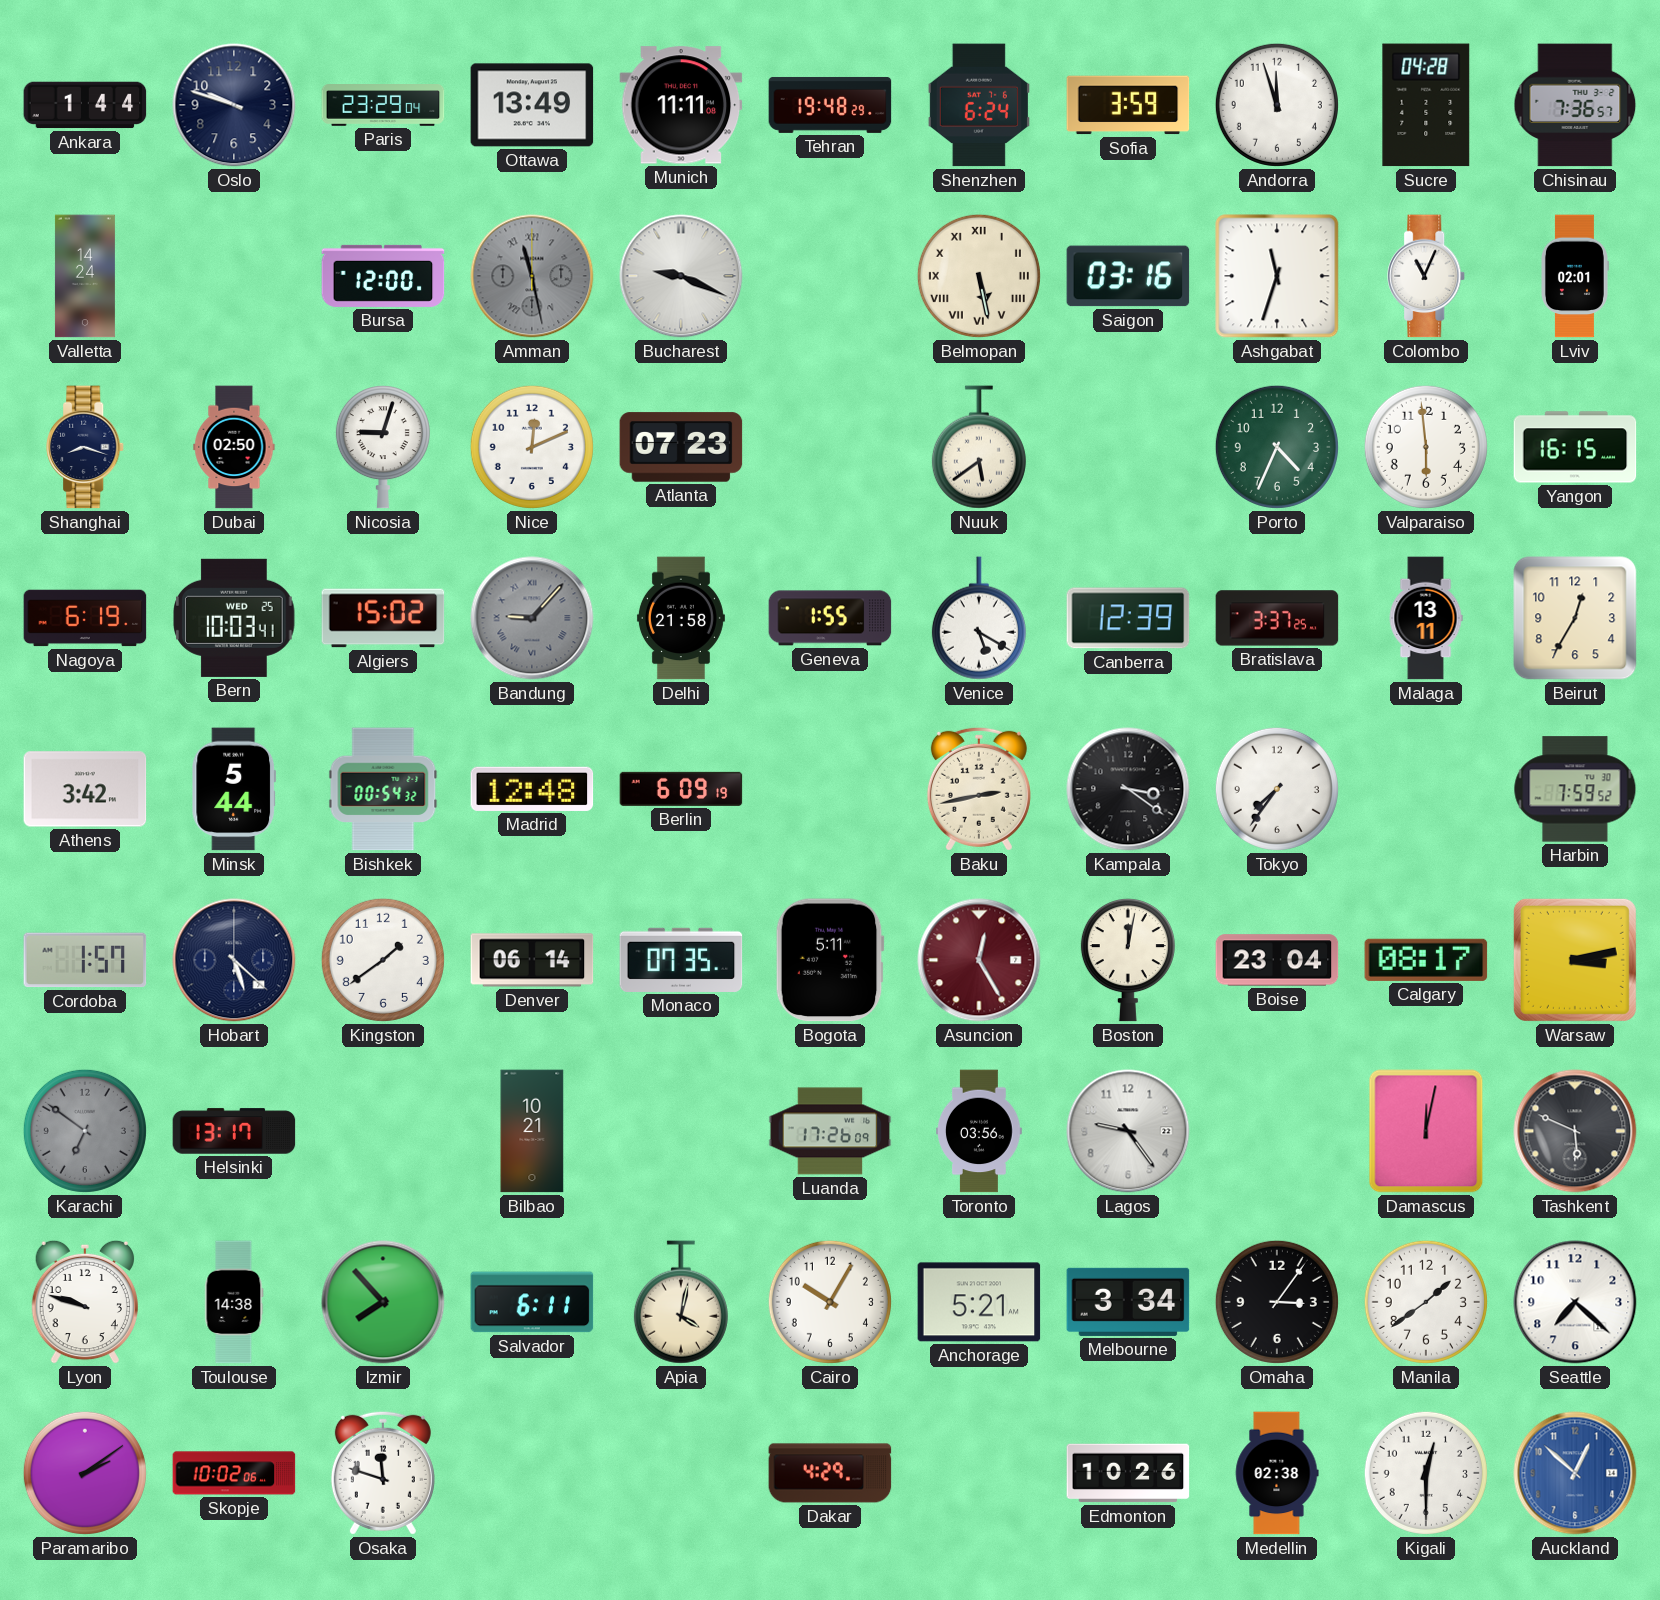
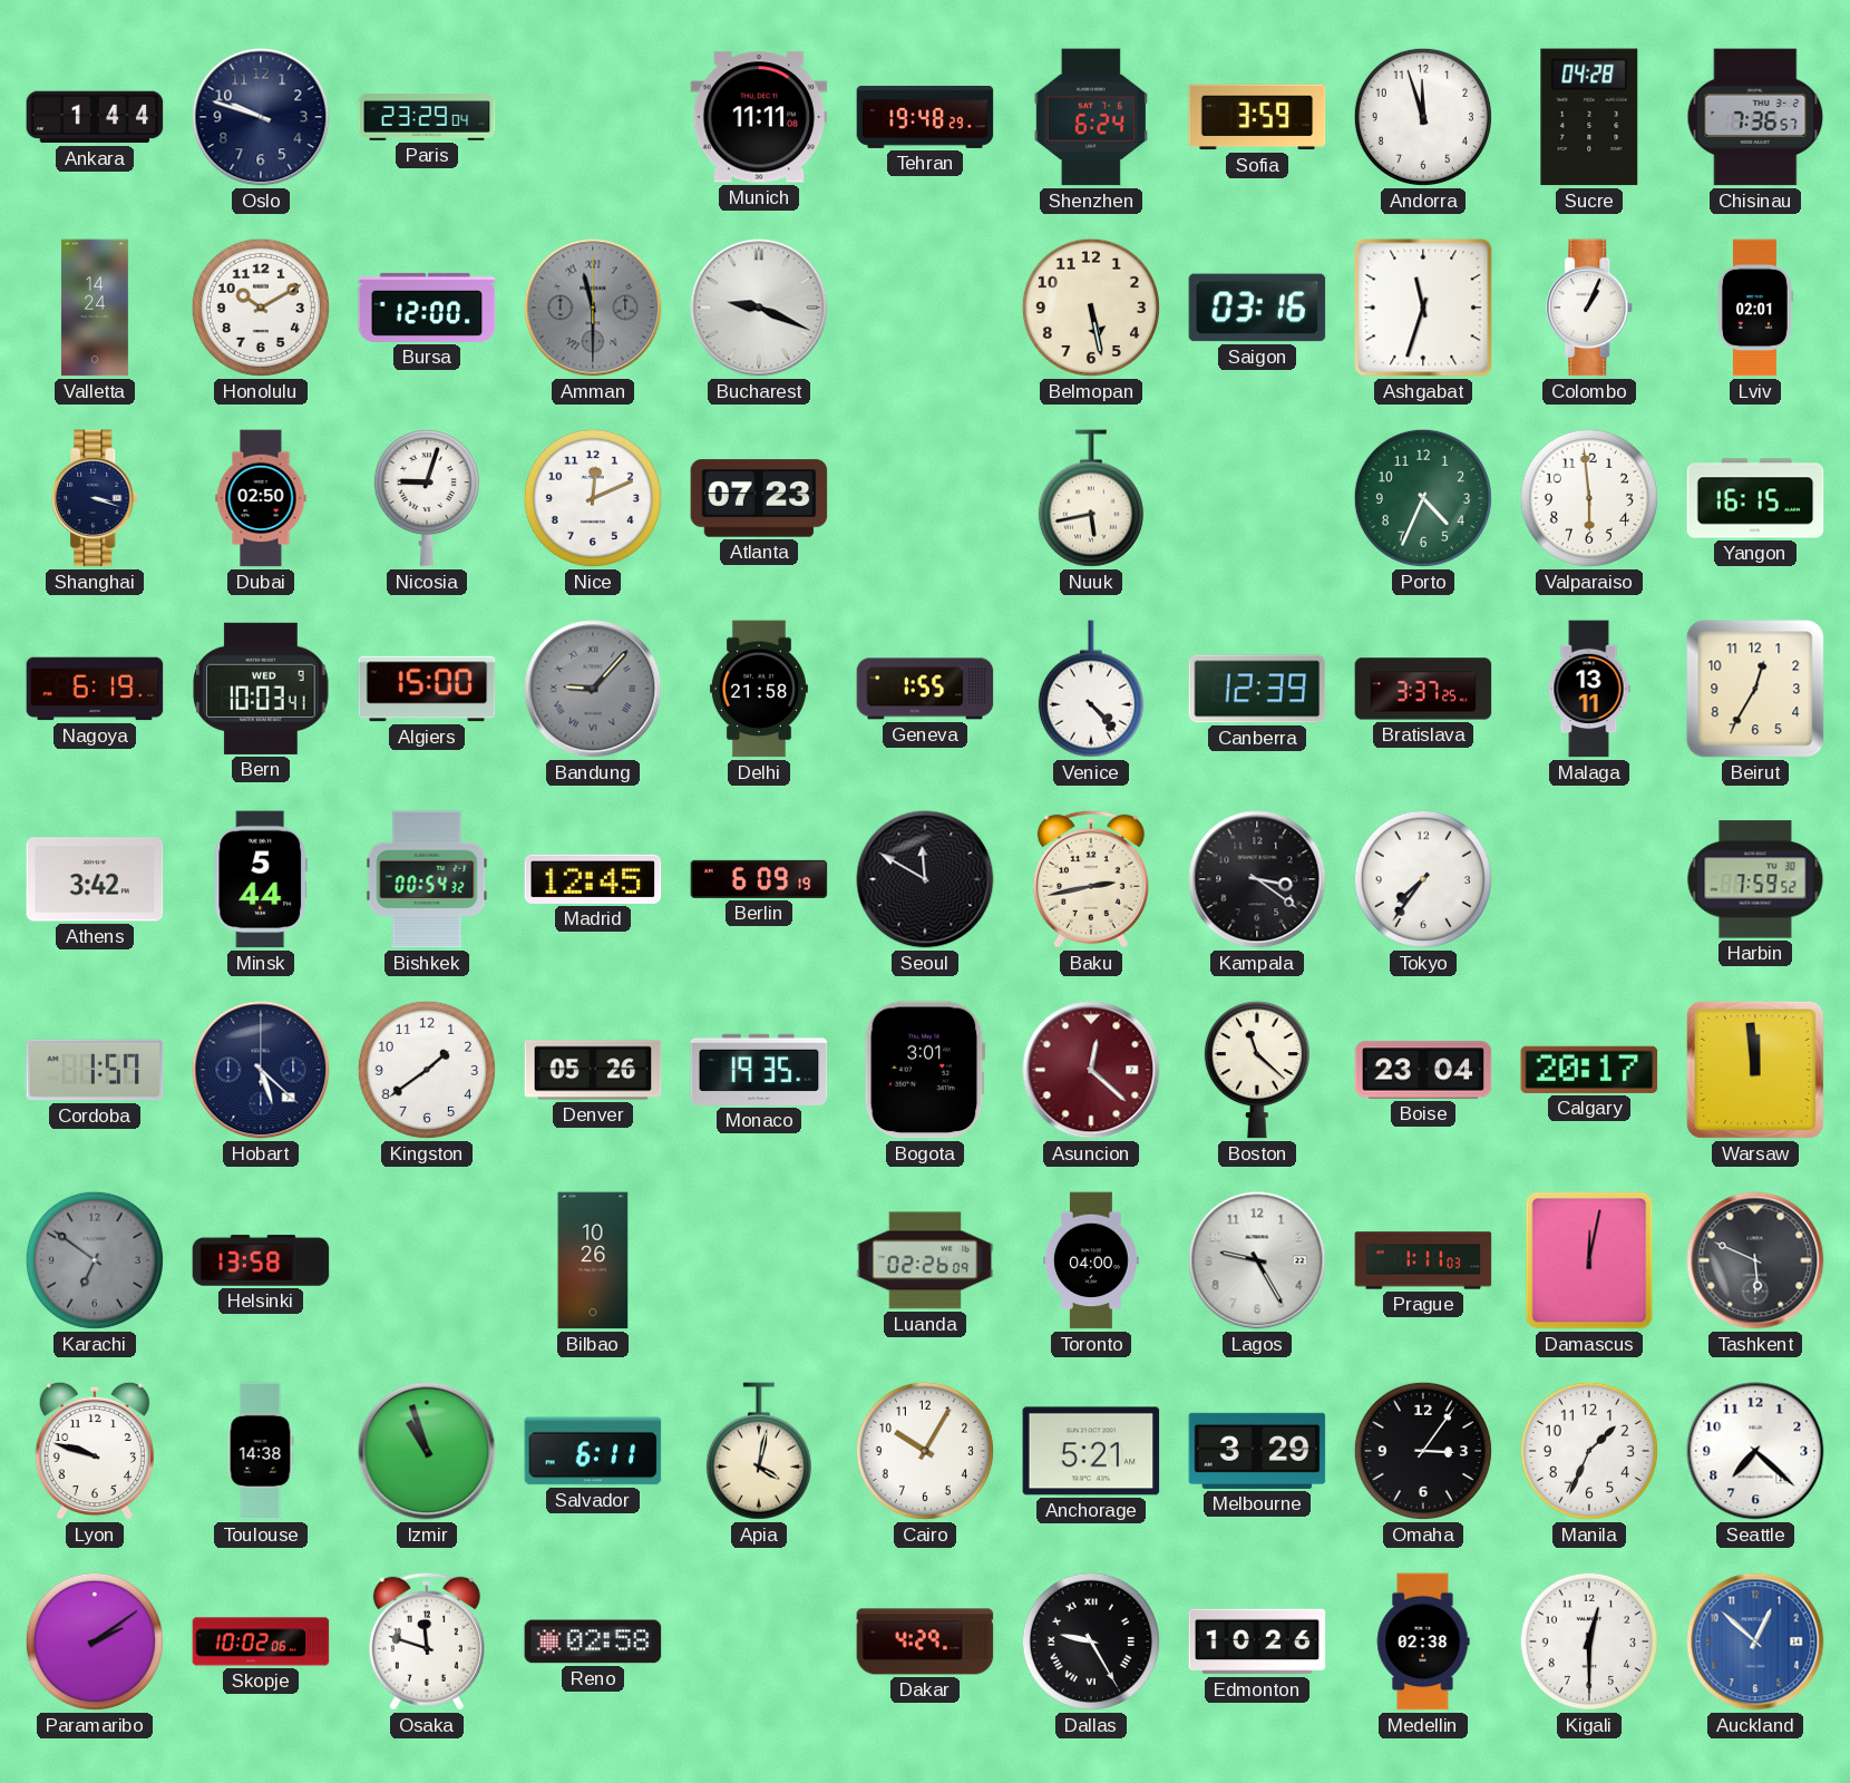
Ottawa: 13:49 -> none (532, 105)
Honolulu: none -> 10:10 (261, 308)
Amman: 11:28 -> 11:30 (593, 308)
Belmopan numerals: Roman -> Arabic (1091, 308)
Colombo: 11:04 -> 1:04 (1590, 308)
Shanghai: 8:18 -> 3:18 (96, 498)
Nuuk: 5:39 -> 5:43 (1091, 498)
Bern date: WED 25 -> WED 9 (261, 689)
Algiers: 15:02 -> 15:00 (427, 689)
Venice: 5:20 -> 4:23 (1091, 689)
Madrid: 12:48 -> 12:45 (593, 879)
Seoul: none -> 11:50 (925, 879)
Denver: 06:14 -> 05:26 (593, 1070)
Monaco: 07:35 -> 19:35 (759, 1070)
Bogota: 5:11 -> 3:01 (925, 1070)
Asuncion: 12:25 -> 12:22 (1091, 1070)
Boston: 12:02 -> 11:22 (1257, 1071)
Calgary: 08:17 -> 20:17 (1589, 1070)
Warsaw: 3:13 -> 11:59 (1755, 1070)
Helsinki: 13:17 -> 13:58 (261, 1260)
Bilbao: 10:21 -> 10:26 (593, 1260)
Luanda: 17:26 -> 02:26 (925, 1260)
Toronto: 03:56 -> 04:00 (1092, 1260)
Lagos: 9:24 -> 9:25 (1257, 1260)
Prague: none -> 1:11 (1423, 1260)
Izmir: 7:53 -> 10:57 (427, 1451)
Melbourne: 3:34 -> 3:29 (1257, 1451)
Manila: 1:39 -> 1:34 (1589, 1451)
Reno: none -> 02:58 (593, 1641)
Dallas: none -> 9:25 (1091, 1641)
